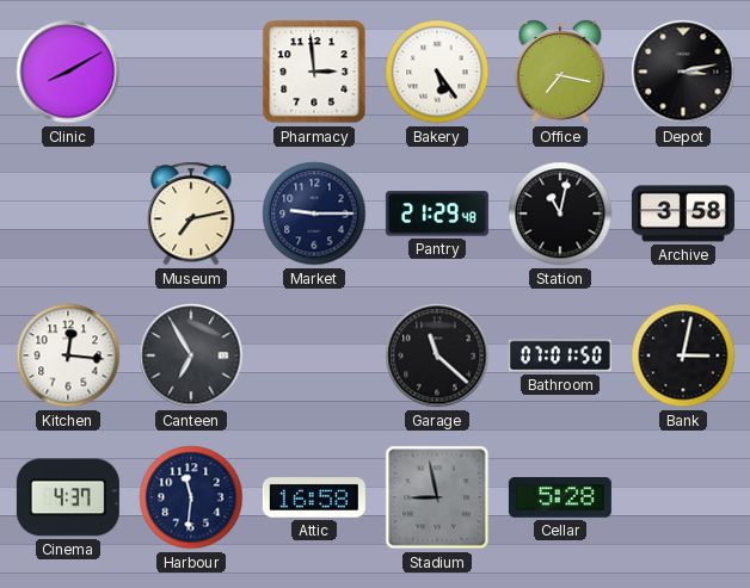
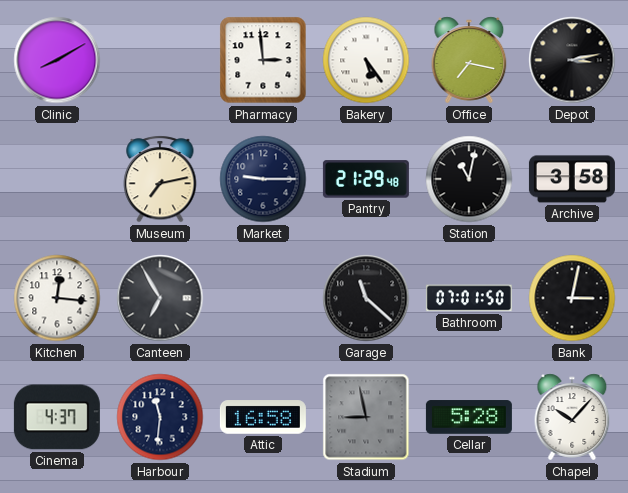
Chapel: none -> 10:07 (572, 417)
